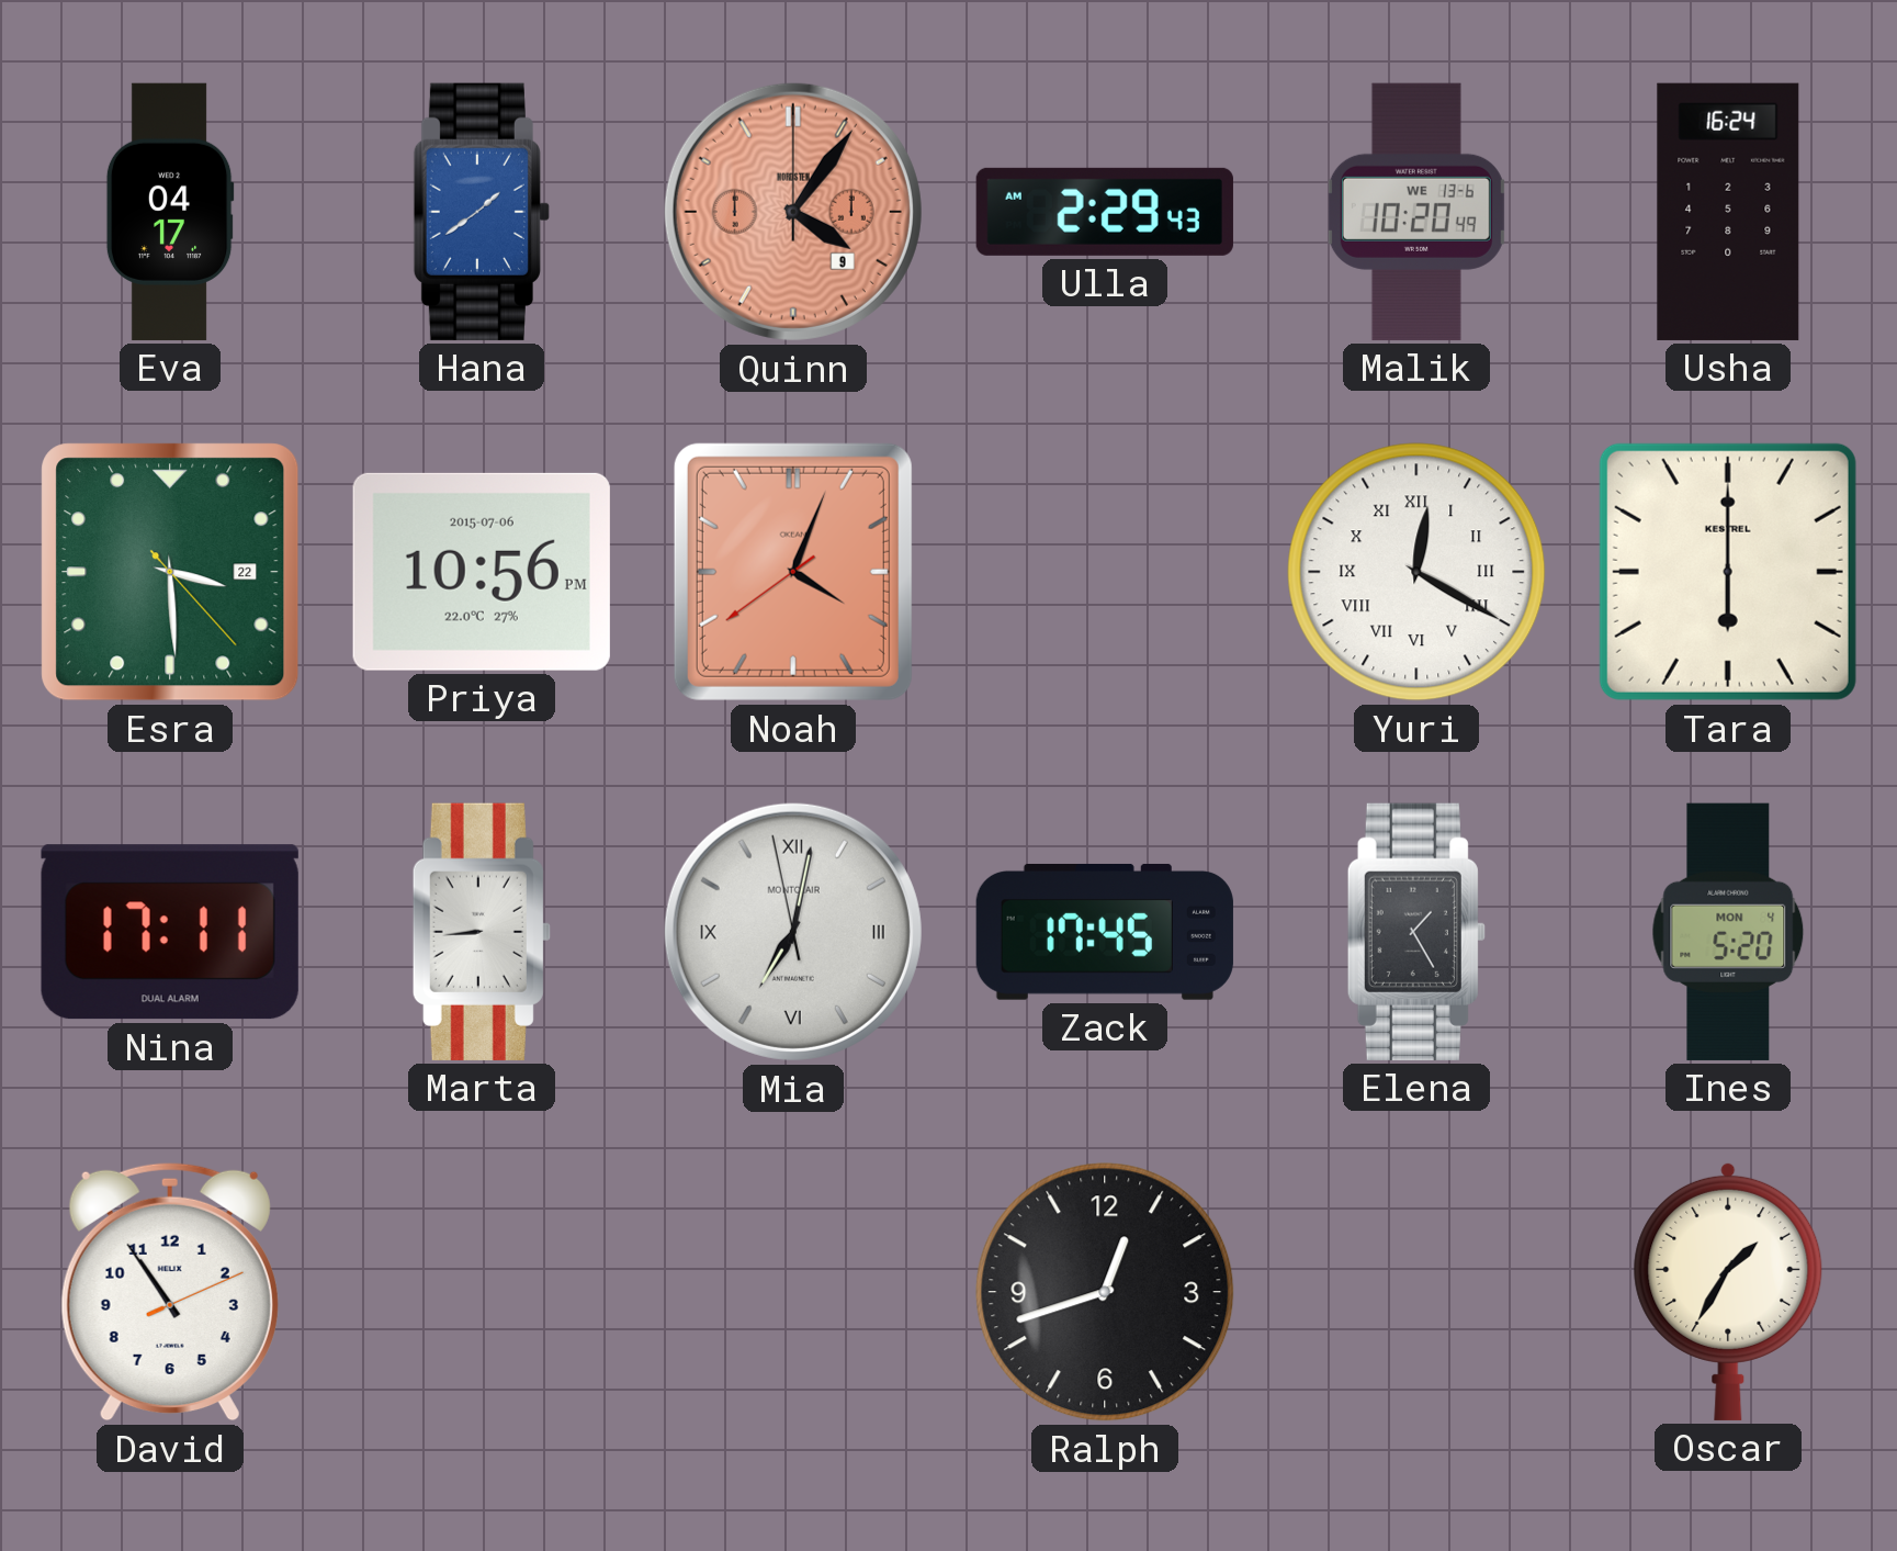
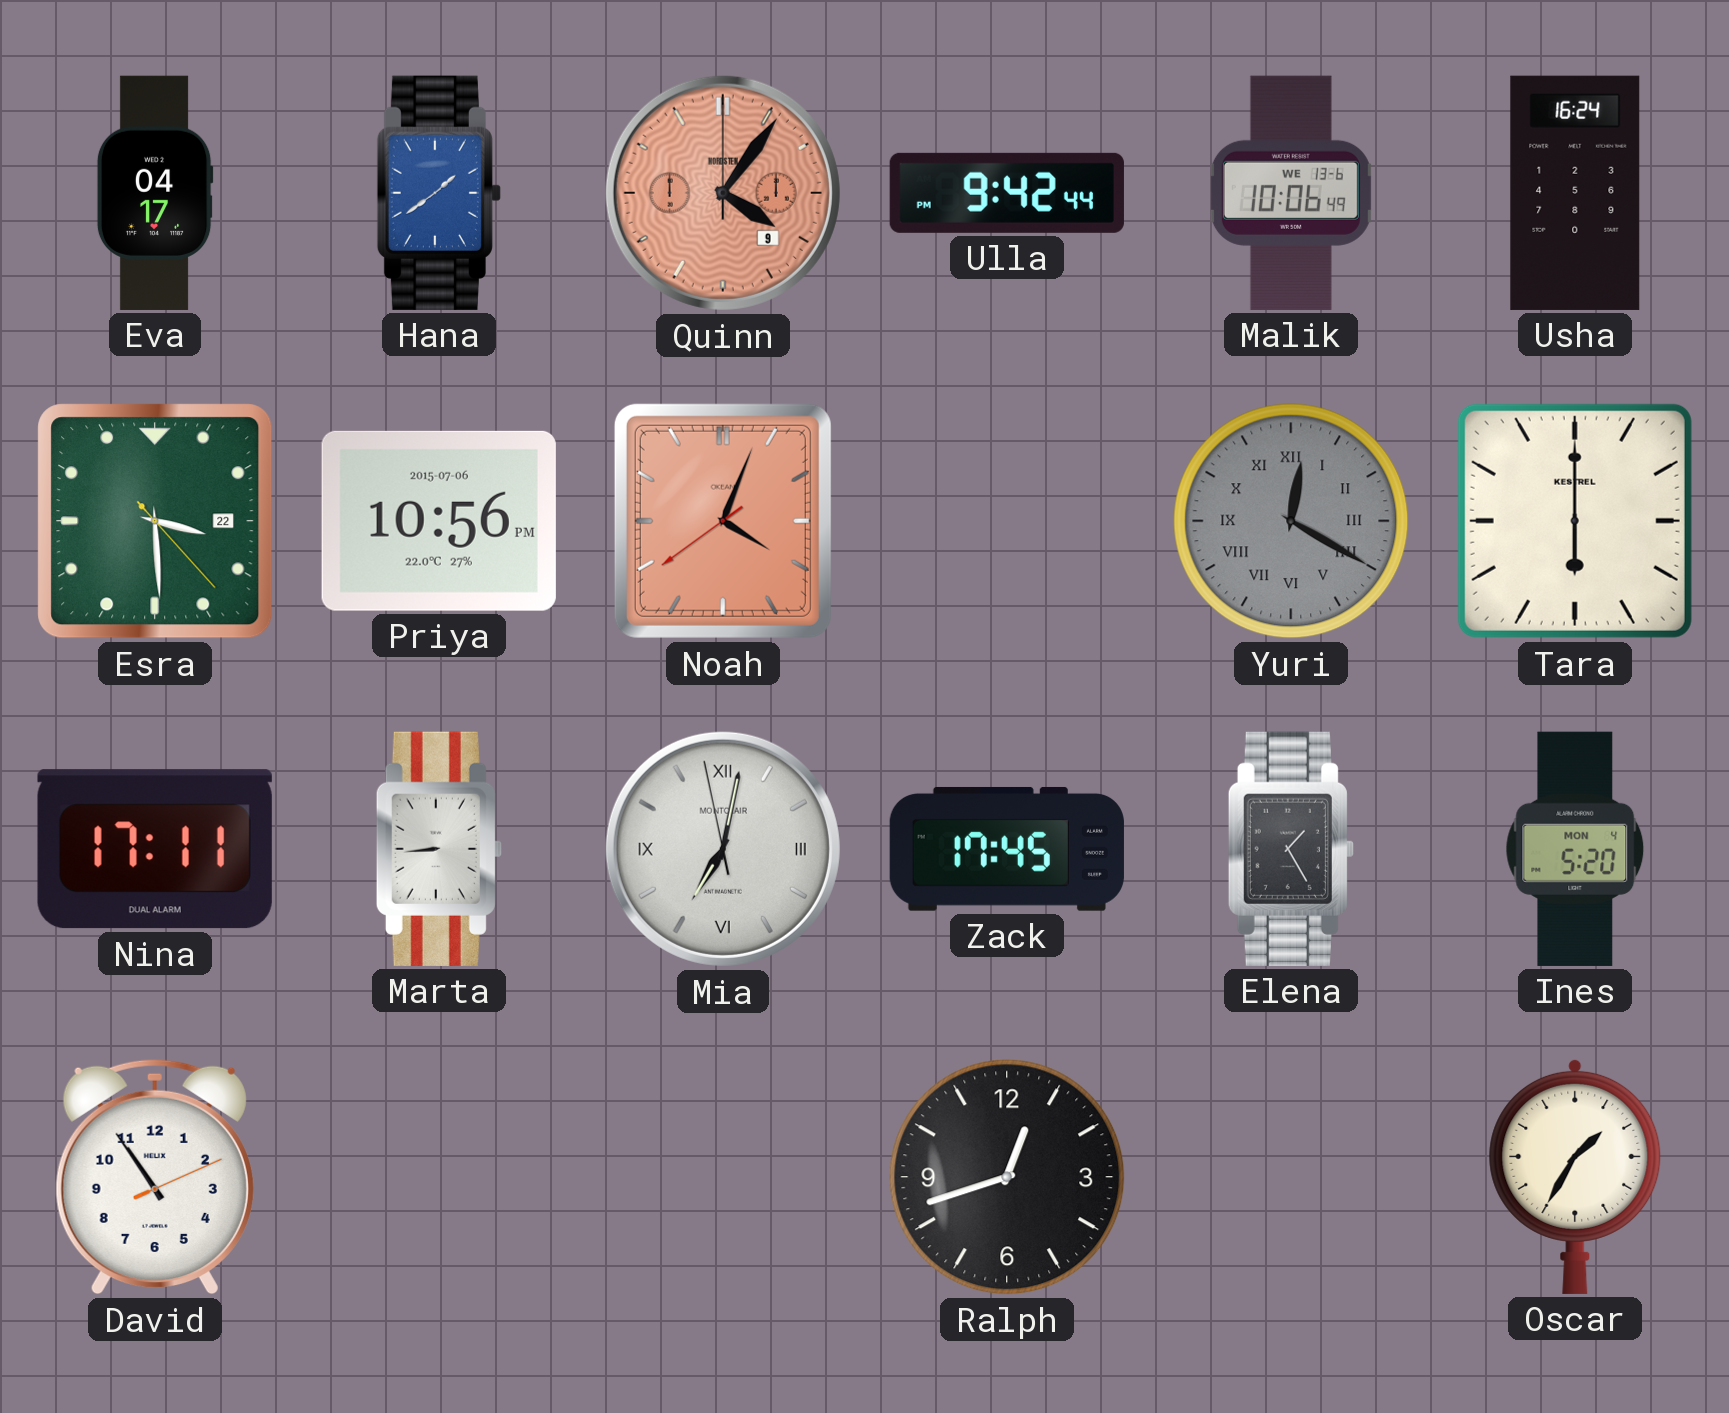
Ulla: 2:29 -> 9:42 (1007, 193)
Malik: 10:20 -> 10:06 (1291, 193)
Yuri dial: white -> grey (1291, 521)
